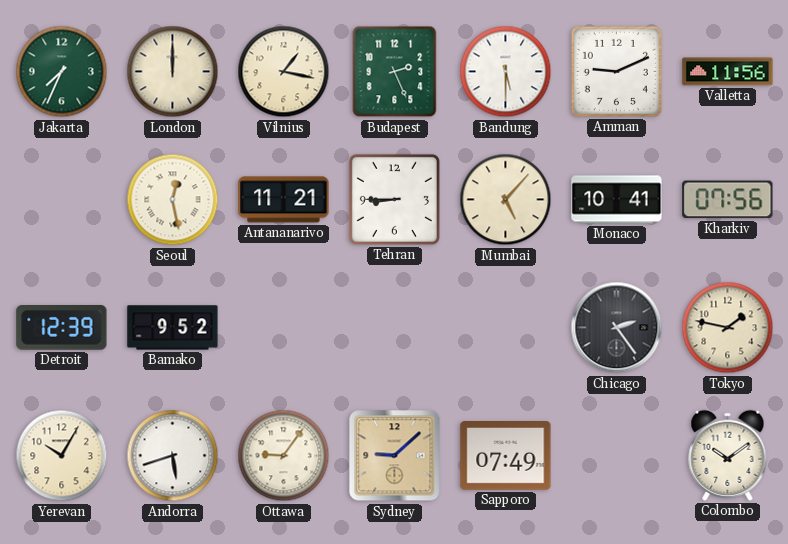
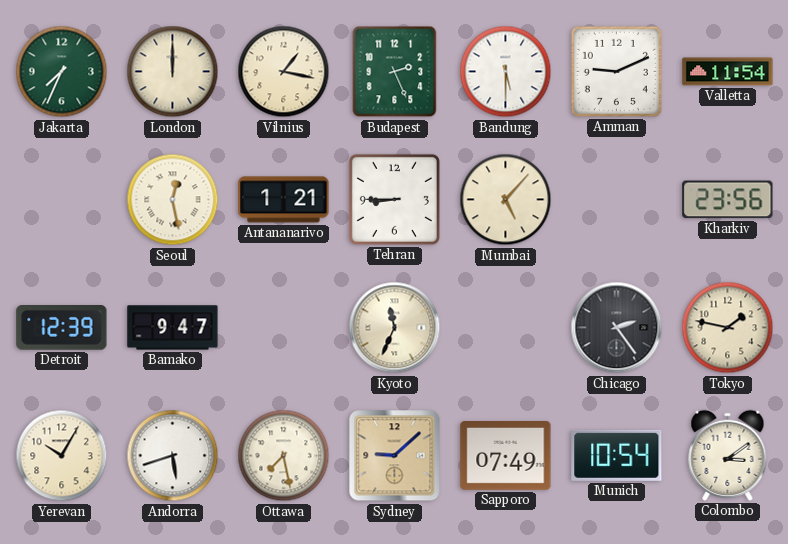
Valletta: 11:56 -> 11:54 (728, 72)
Antananarivo: 11:21 -> 1:21 (284, 200)
Monaco: 10:41 -> none (617, 200)
Kharkiv: 07:56 -> 23:56 (728, 200)
Bamako: 9:52 -> 9:47 (173, 328)
Kyoto: none -> 11:34 (395, 328)
Ottawa: 9:06 -> 7:28 (284, 456)
Munich: none -> 10:54 (617, 455)
Colombo: 10:09 -> 3:09 (728, 455)
